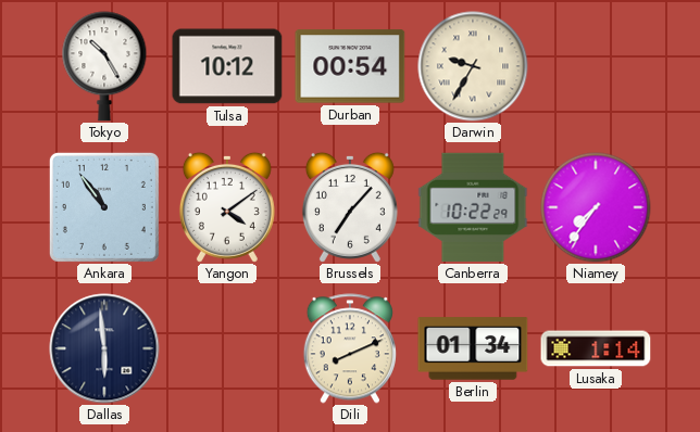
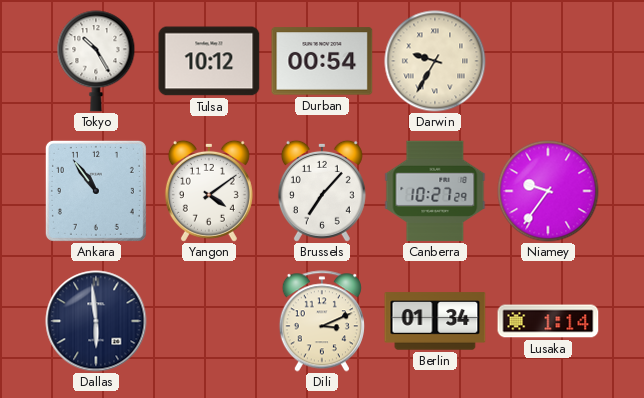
Canberra: 10:22 -> 10:27 (435, 191)
Niamey: 7:36 -> 9:36 (548, 191)
Dili: 8:11 -> 3:11 (322, 321)
